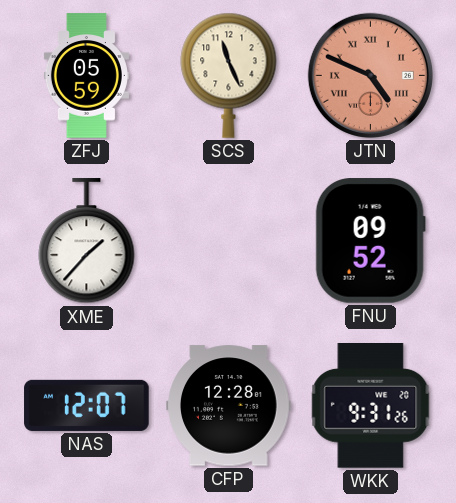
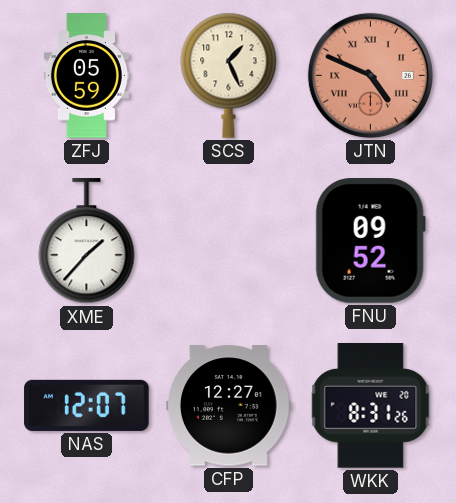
SCS: 11:26 -> 1:26 (229, 75)
CFP: 12:28 -> 12:27 (229, 406)
WKK: 9:31 -> 8:31 (371, 406)
